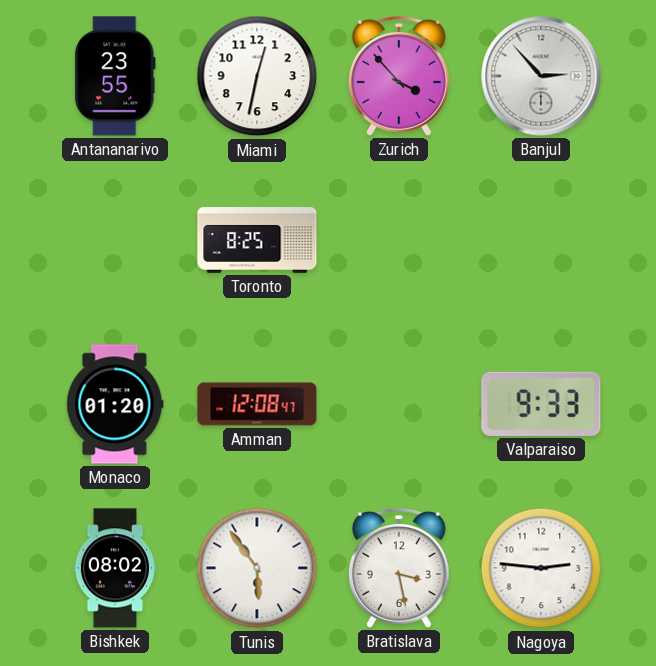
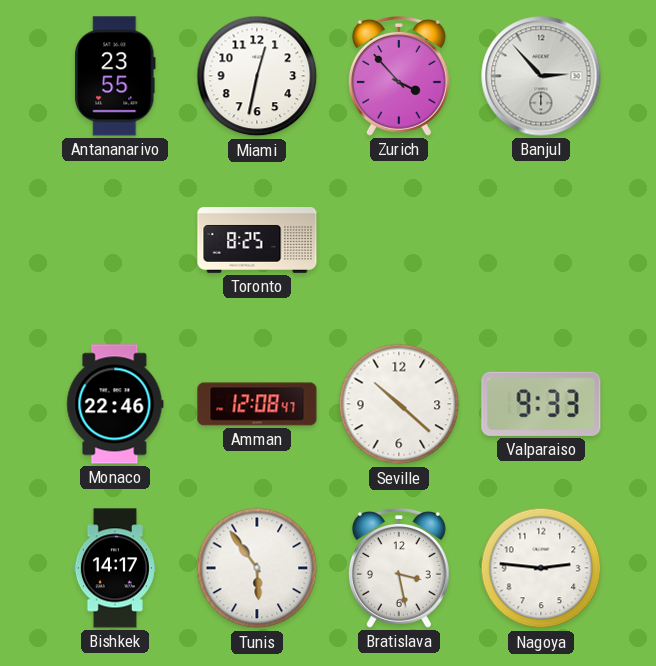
Monaco: 01:20 -> 22:46 (115, 404)
Seville: none -> 10:22 (399, 404)
Bishkek: 08:02 -> 14:17 (115, 568)
